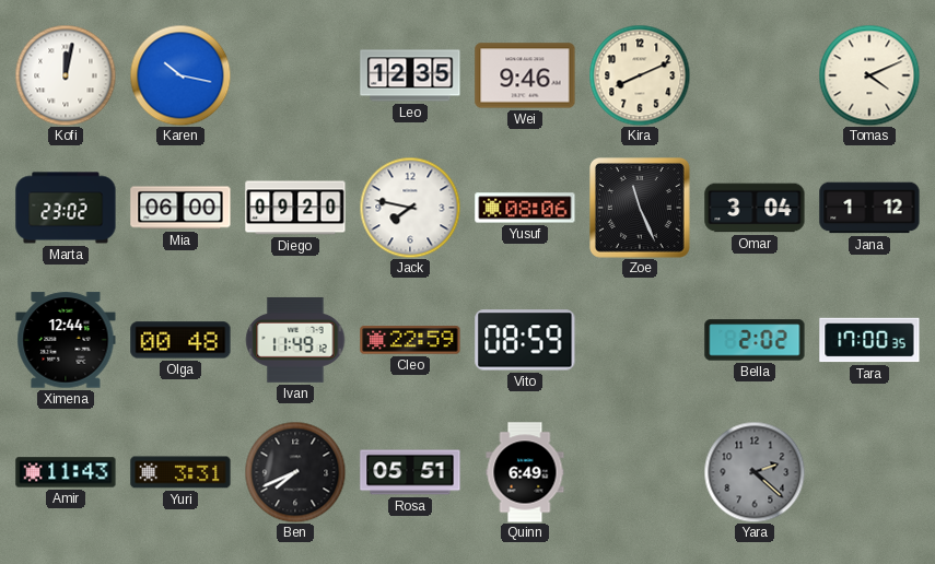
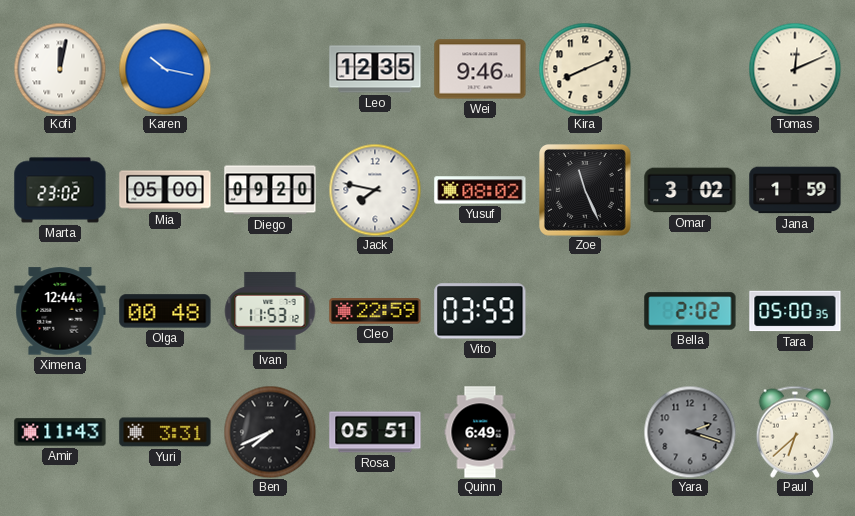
Tomas: 4:11 -> 12:11 (795, 69)
Mia: 06:00 -> 05:00 (165, 190)
Yusuf: 08:06 -> 08:02 (480, 190)
Omar: 3:04 -> 3:02 (690, 190)
Jana: 1:12 -> 1:59 (795, 190)
Ivan: 11:49 -> 11:53 (270, 311)
Vito: 08:59 -> 03:59 (480, 311)
Tara: 17:00 -> 05:00 (795, 311)
Yara: 2:22 -> 2:18 (690, 432)
Paul: none -> 6:38 (794, 432)
